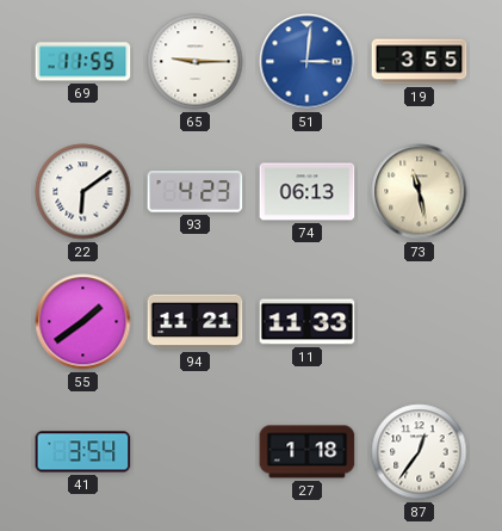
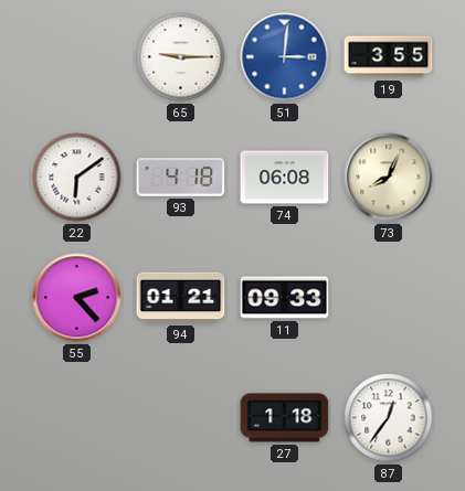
69: 11:55 -> none (83, 62)
93: 4:23 -> 4:18 (181, 178)
74: 06:13 -> 06:08 (285, 178)
73: 11:28 -> 8:04 (389, 178)
55: 1:39 -> 2:23 (77, 298)
94: 11:21 -> 01:21 (181, 298)
11: 11:33 -> 09:33 (285, 298)
41: 3:54 -> none (83, 452)
